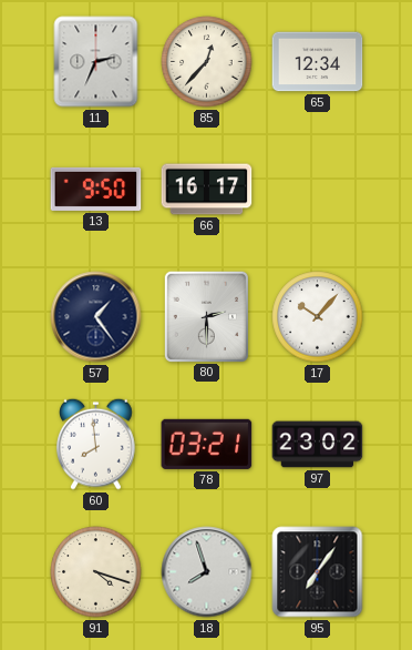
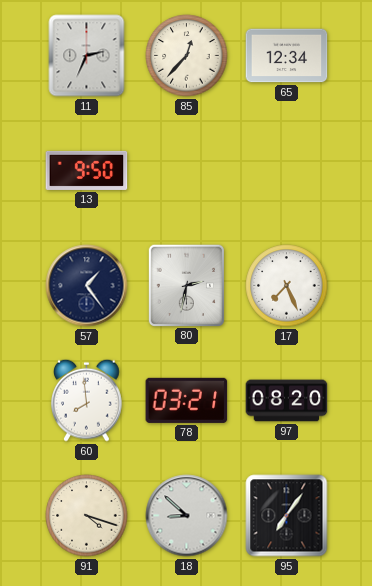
66: 16:17 -> none (207, 190)
80: 2:30 -> 2:32 (186, 285)
17: 10:07 -> 7:26 (287, 286)
97: 23:02 -> 08:20 (287, 401)
18: 7:57 -> 8:52 (187, 516)
